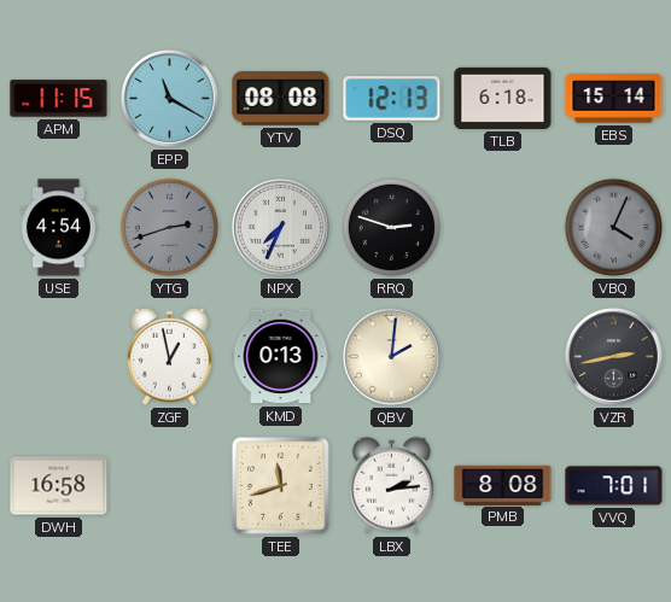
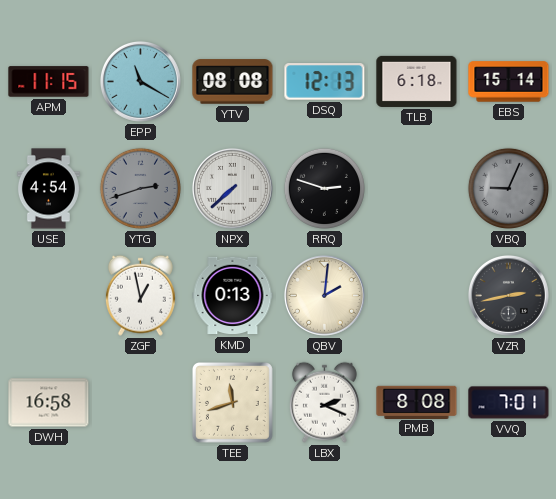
NPX: 7:34 -> 7:38 (232, 188)
VBQ: 4:04 -> 9:04 (508, 188)
LBX: 2:14 -> 2:19 (324, 402)
